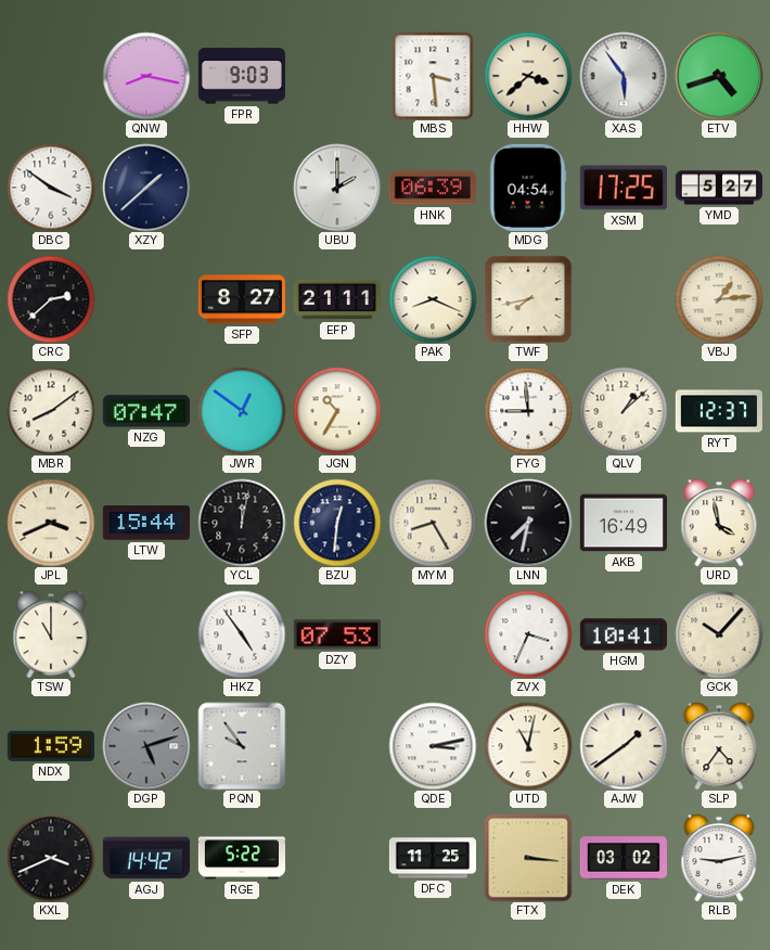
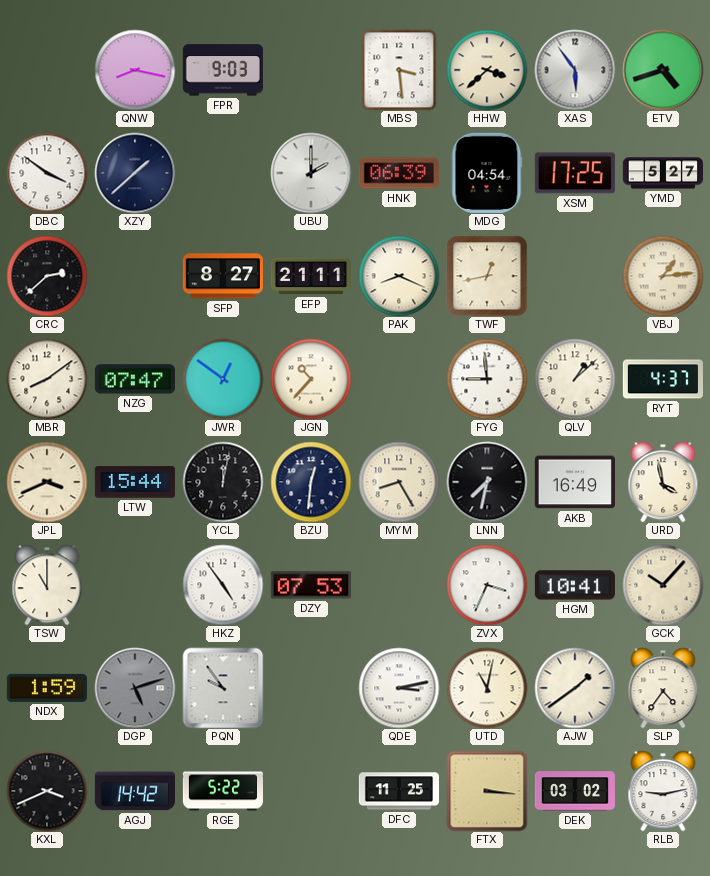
TWF: 7:43 -> 12:43 (487, 276)
JGN: 10:35 -> 10:37 (311, 379)
RYT: 12:37 -> 4:37 (663, 379)
